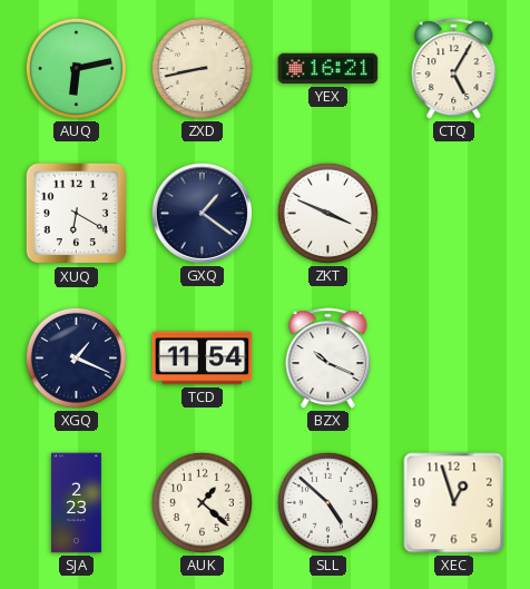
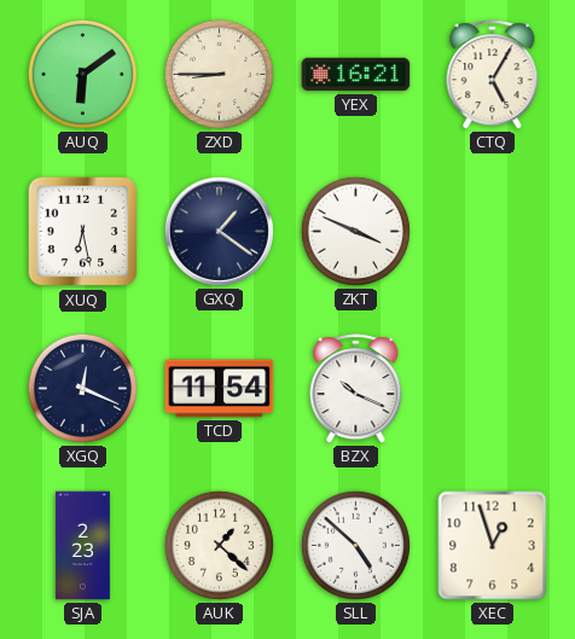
AUQ: 6:13 -> 6:09 (82, 74)
ZXD: 8:43 -> 8:45 (219, 74)
XUQ: 6:20 -> 6:28 (83, 232)
XGQ: 1:19 -> 12:19 (82, 388)
